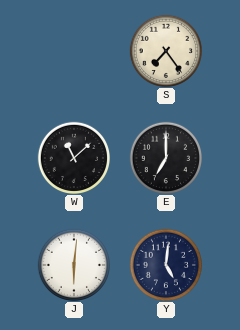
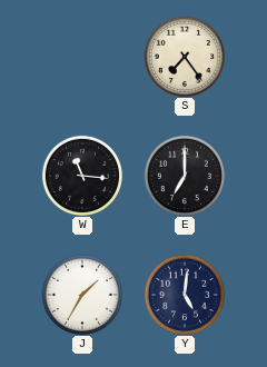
W: 11:08 -> 11:16 (81, 175)
J: 6:01 -> 1:35 (81, 294)
